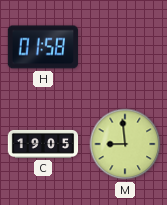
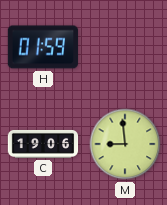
H: 01:58 -> 01:59 (43, 47)
C: 19:05 -> 19:06 (43, 144)
